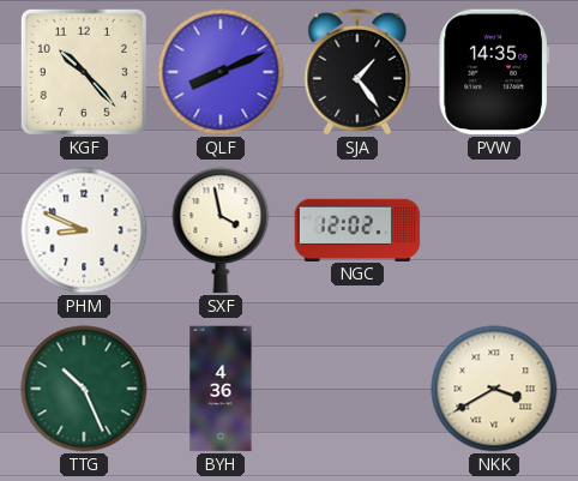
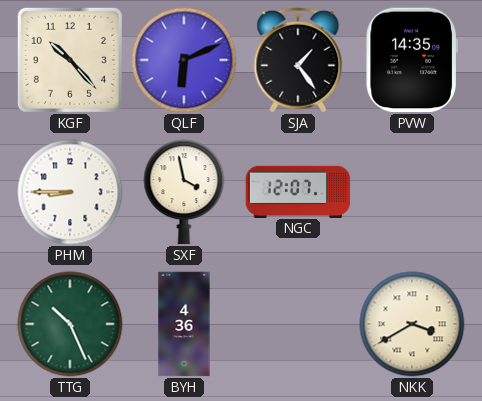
QLF: 8:11 -> 6:11 (184, 60)
PHM: 8:49 -> 8:45 (70, 192)
NGC: 12:02 -> 12:07 (298, 191)
